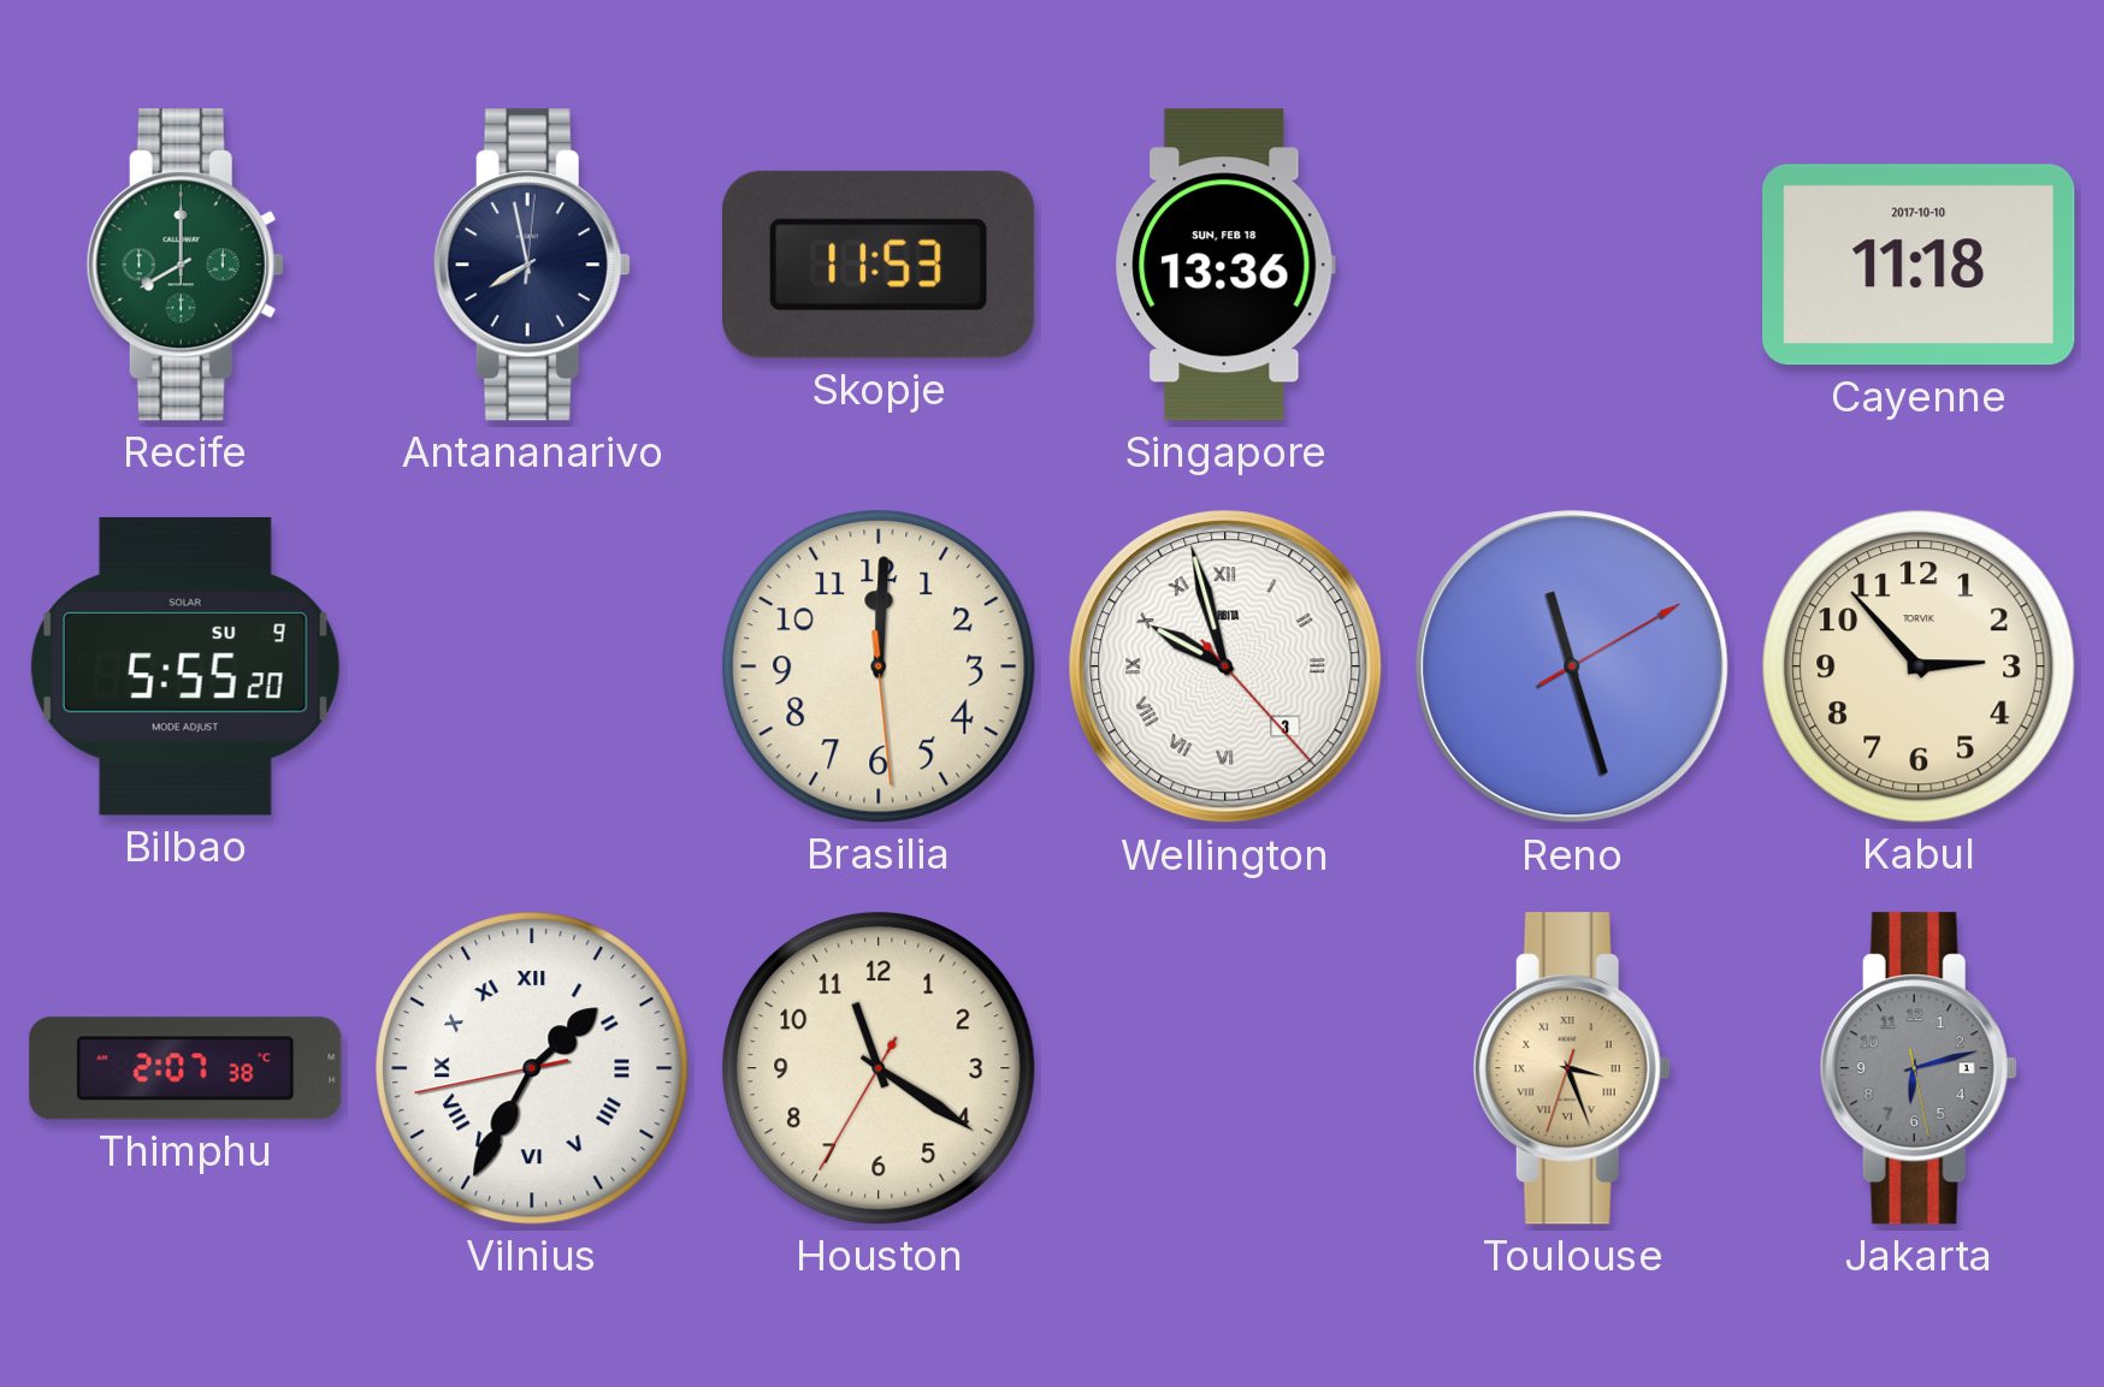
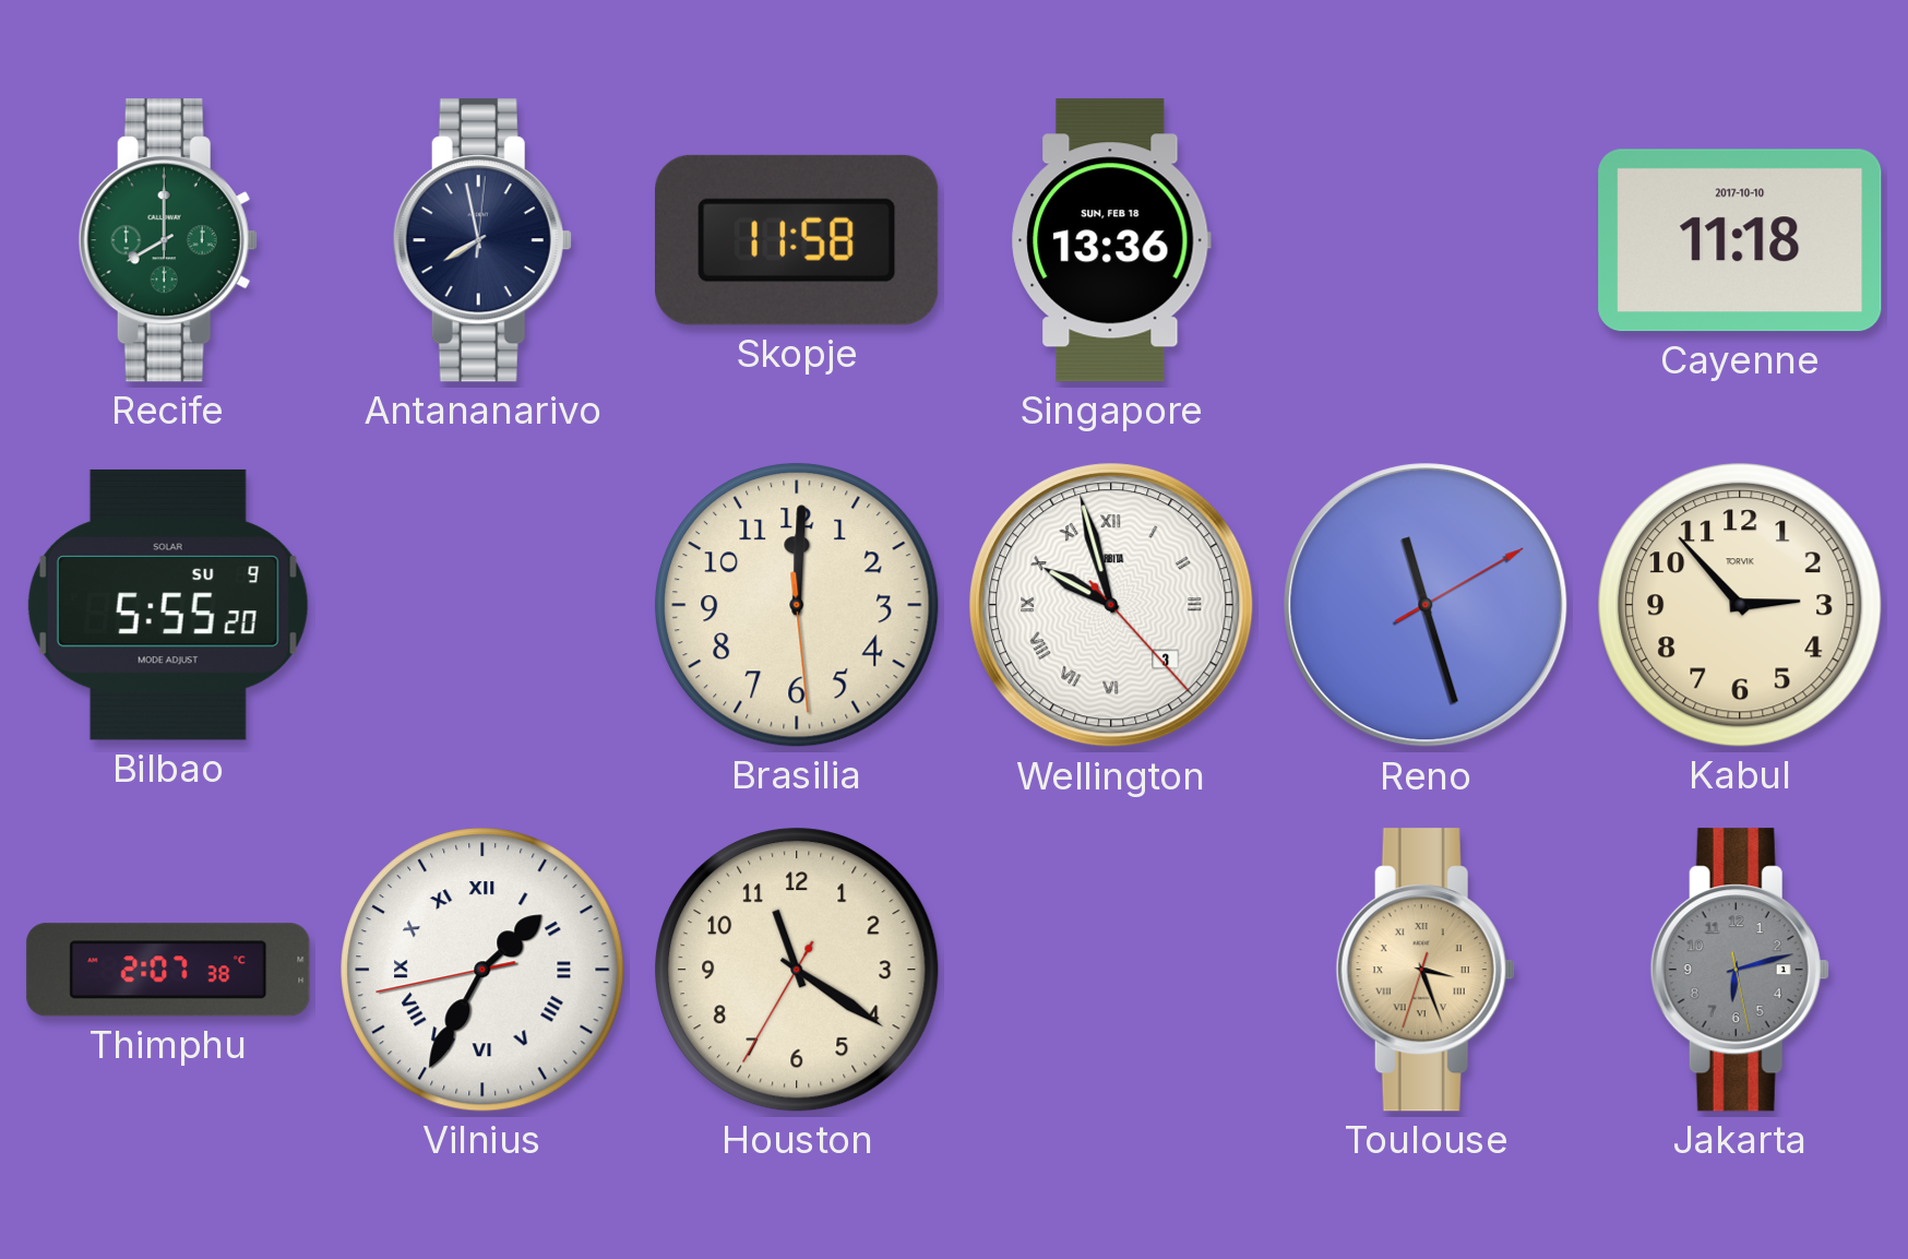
Skopje: 11:53 -> 11:58 (798, 240)
